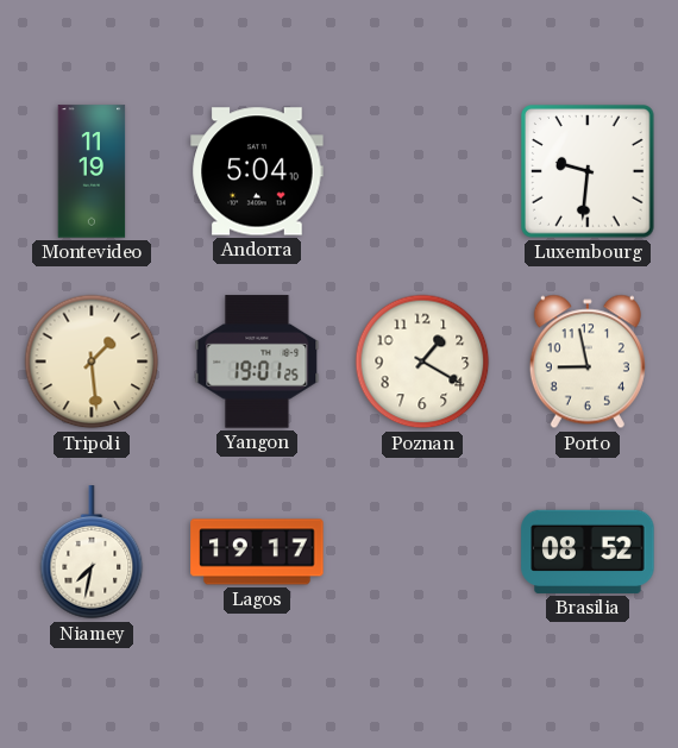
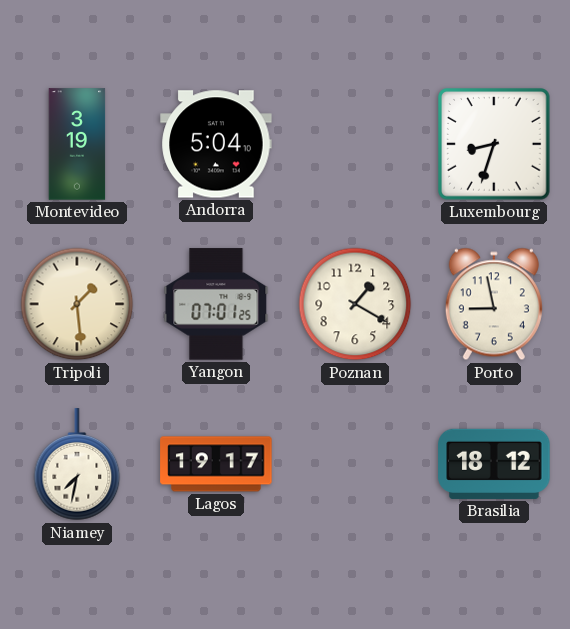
Montevideo: 11:19 -> 3:19 (77, 144)
Luxembourg: 9:31 -> 8:33 (494, 144)
Yangon: 19:01 -> 07:01 (216, 304)
Brasilia: 08:52 -> 18:12 (494, 464)
